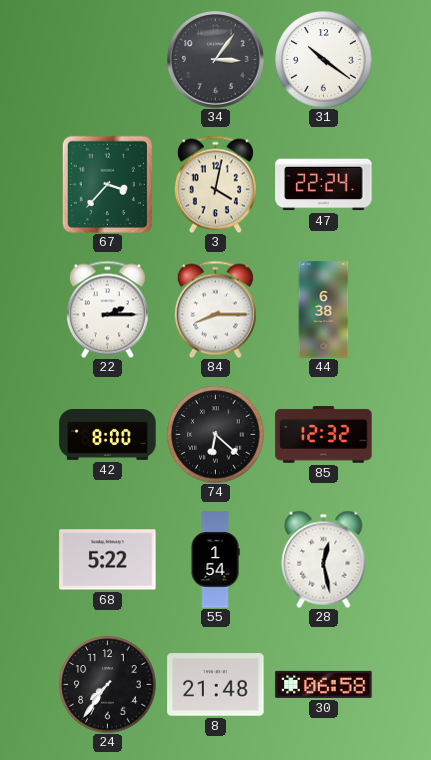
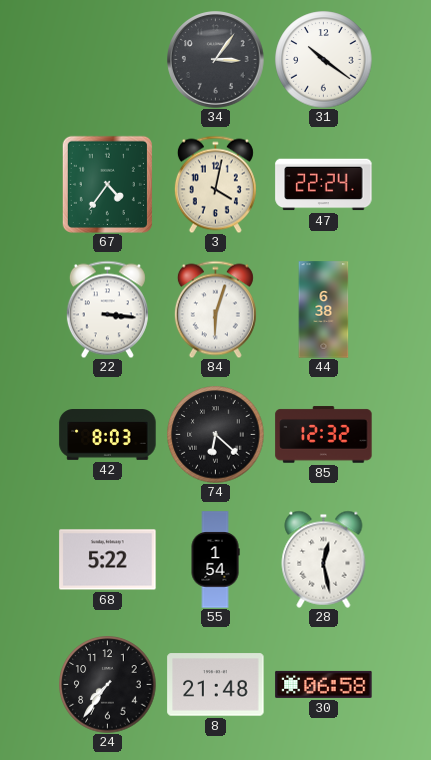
67: 3:37 -> 4:36 (107, 184)
22: 2:15 -> 3:16 (107, 309)
84: 8:15 -> 6:03 (215, 309)
42: 8:00 -> 8:03 (108, 435)
